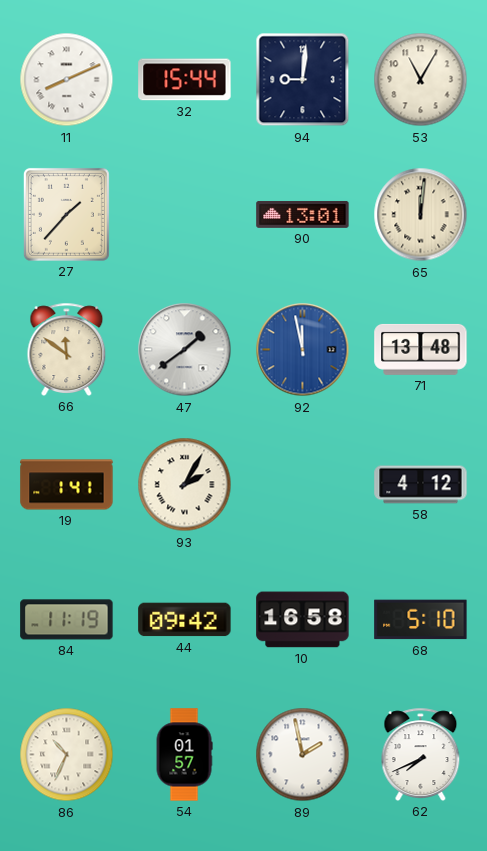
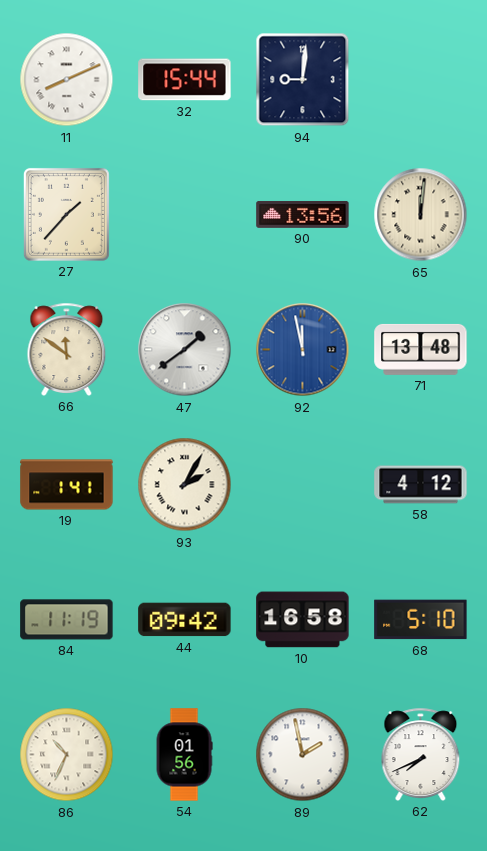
53: 11:05 -> none (421, 80)
90: 13:01 -> 13:56 (303, 214)
54: 01:57 -> 01:56 (184, 755)
